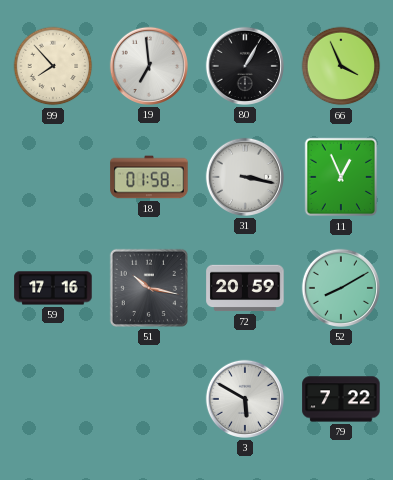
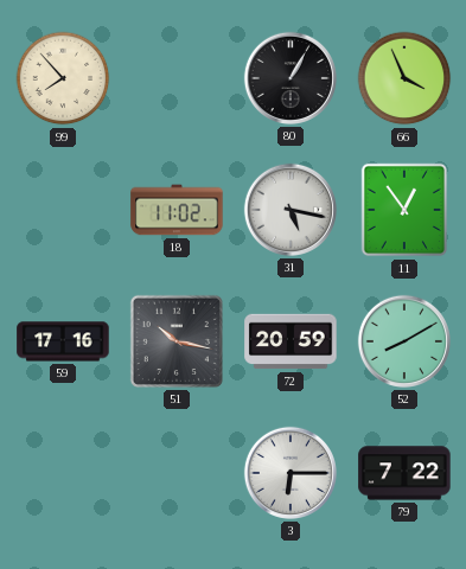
19: 6:59 -> none (149, 66)
18: 01:58 -> 11:02 (177, 210)
31: 3:17 -> 5:17 (291, 210)
11: 12:56 -> 12:54 (404, 210)
3: 5:50 -> 6:15 (291, 473)
